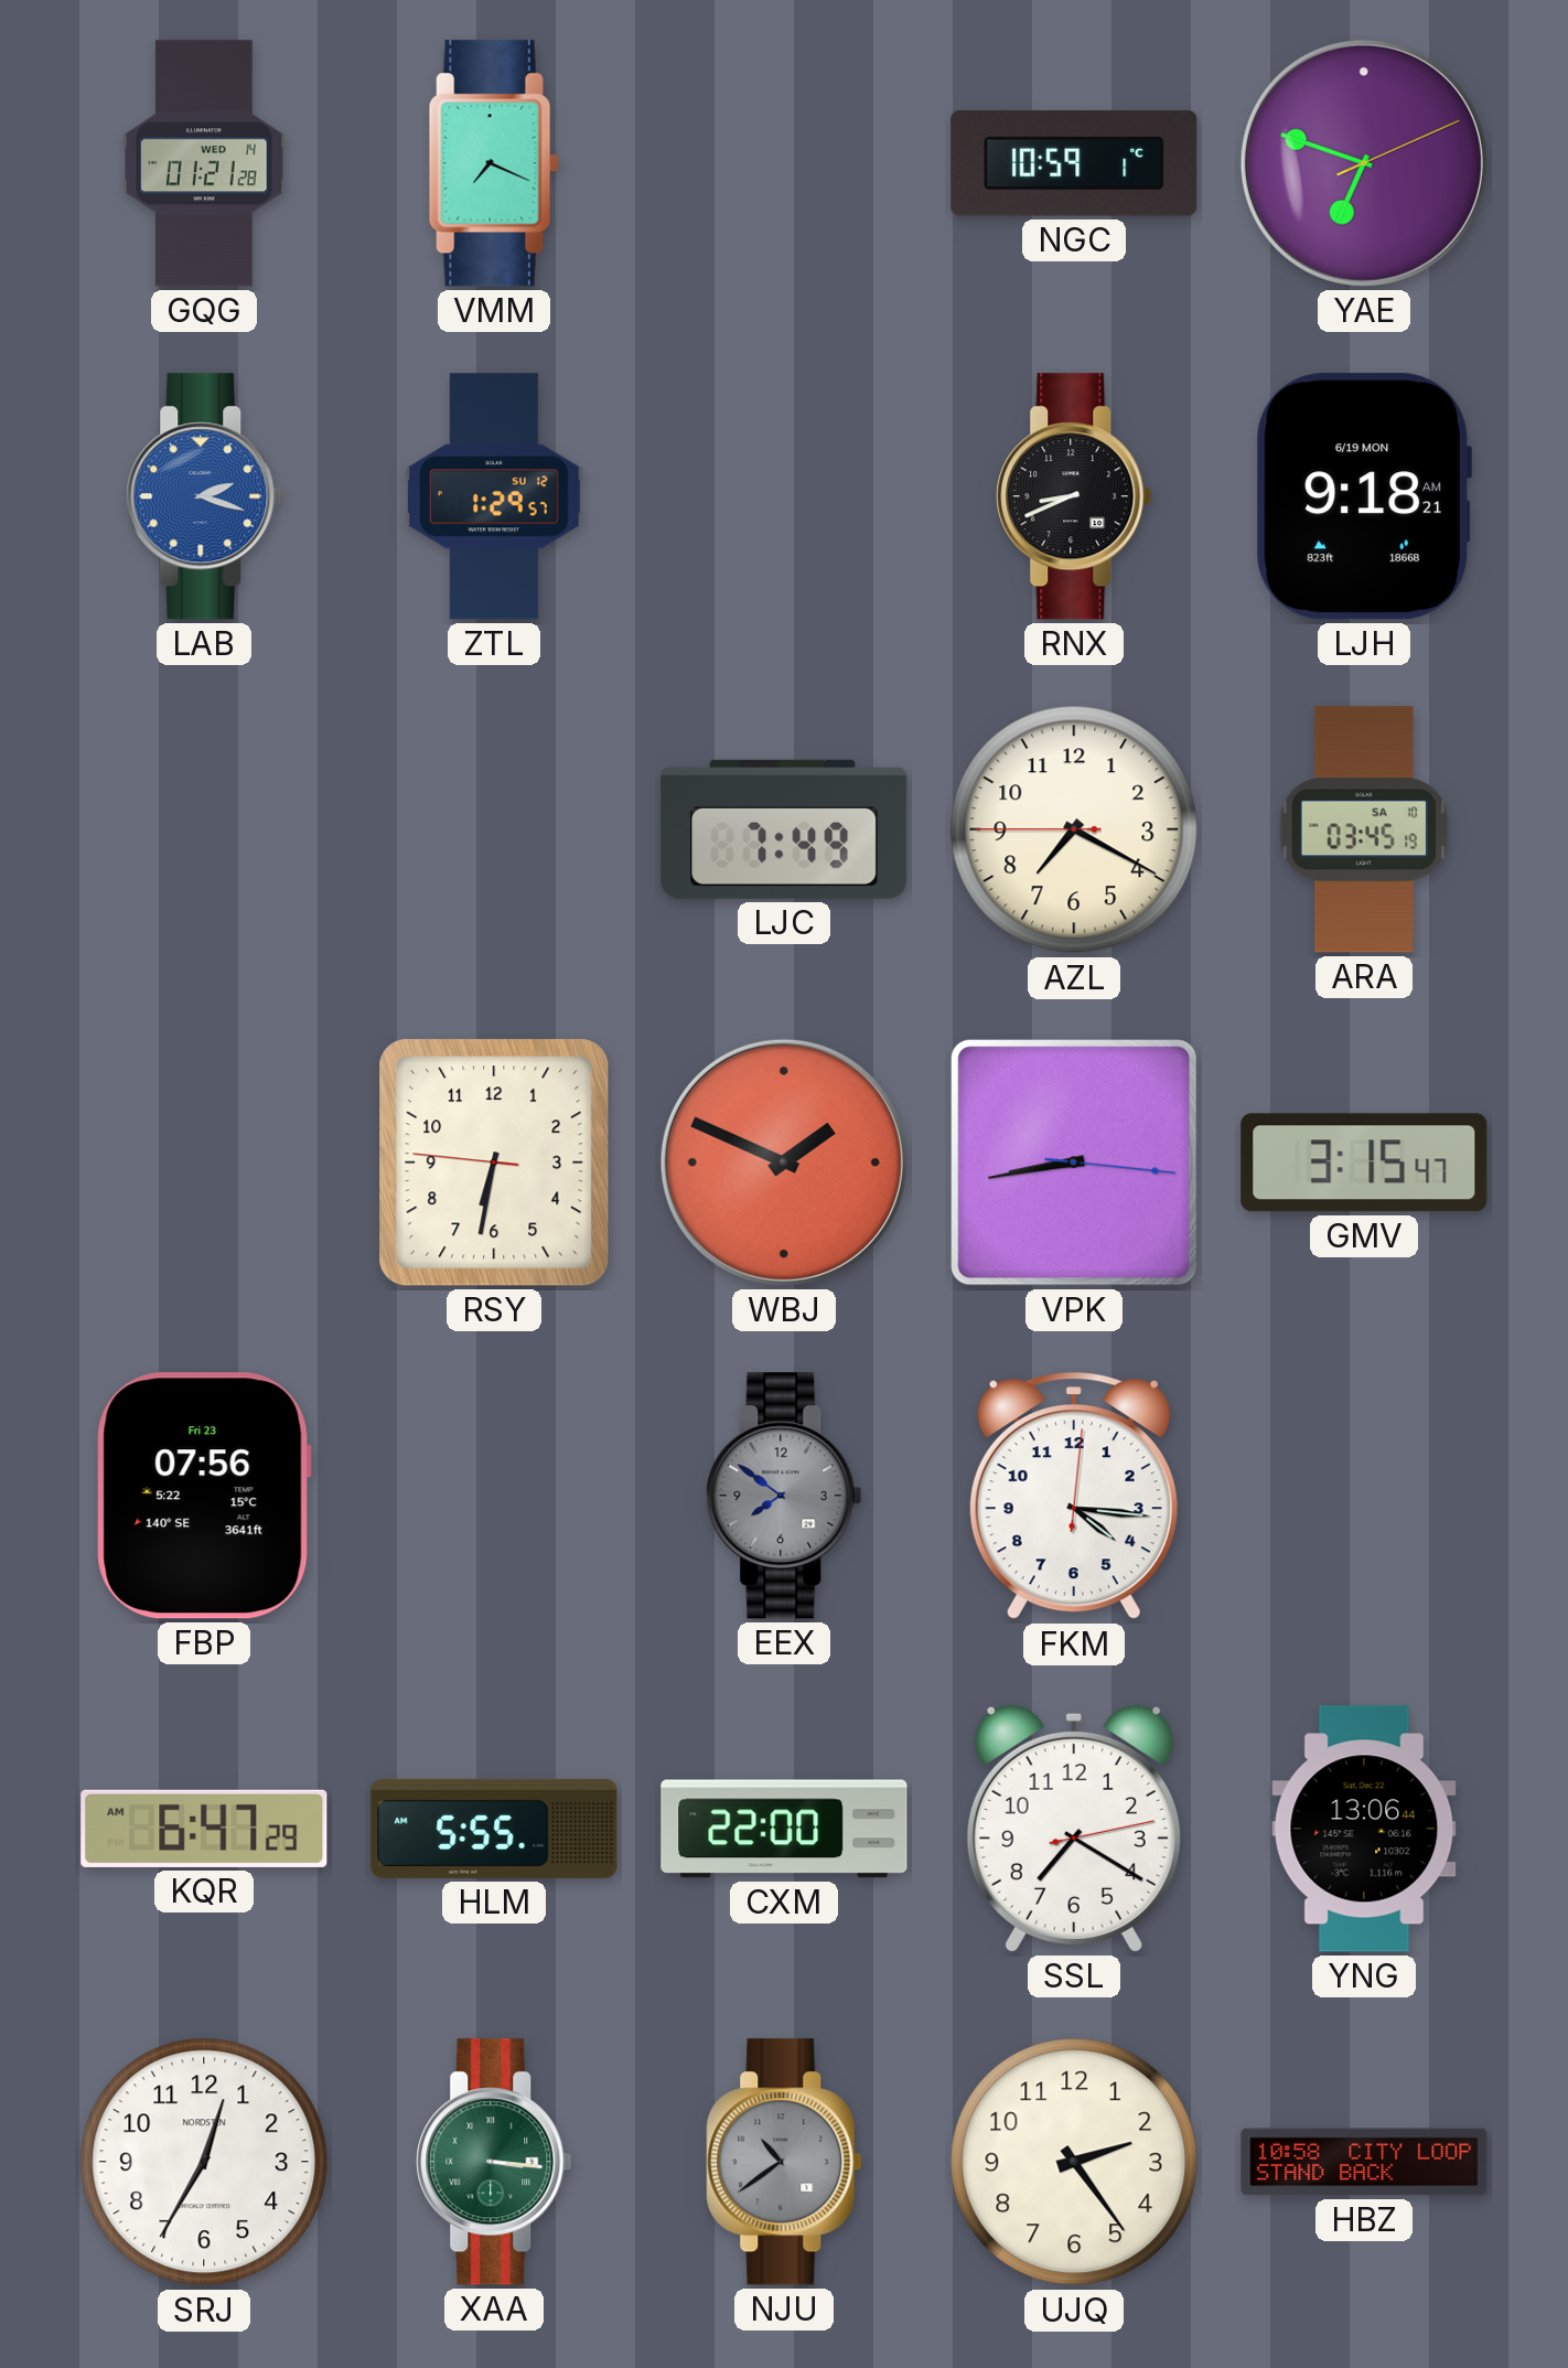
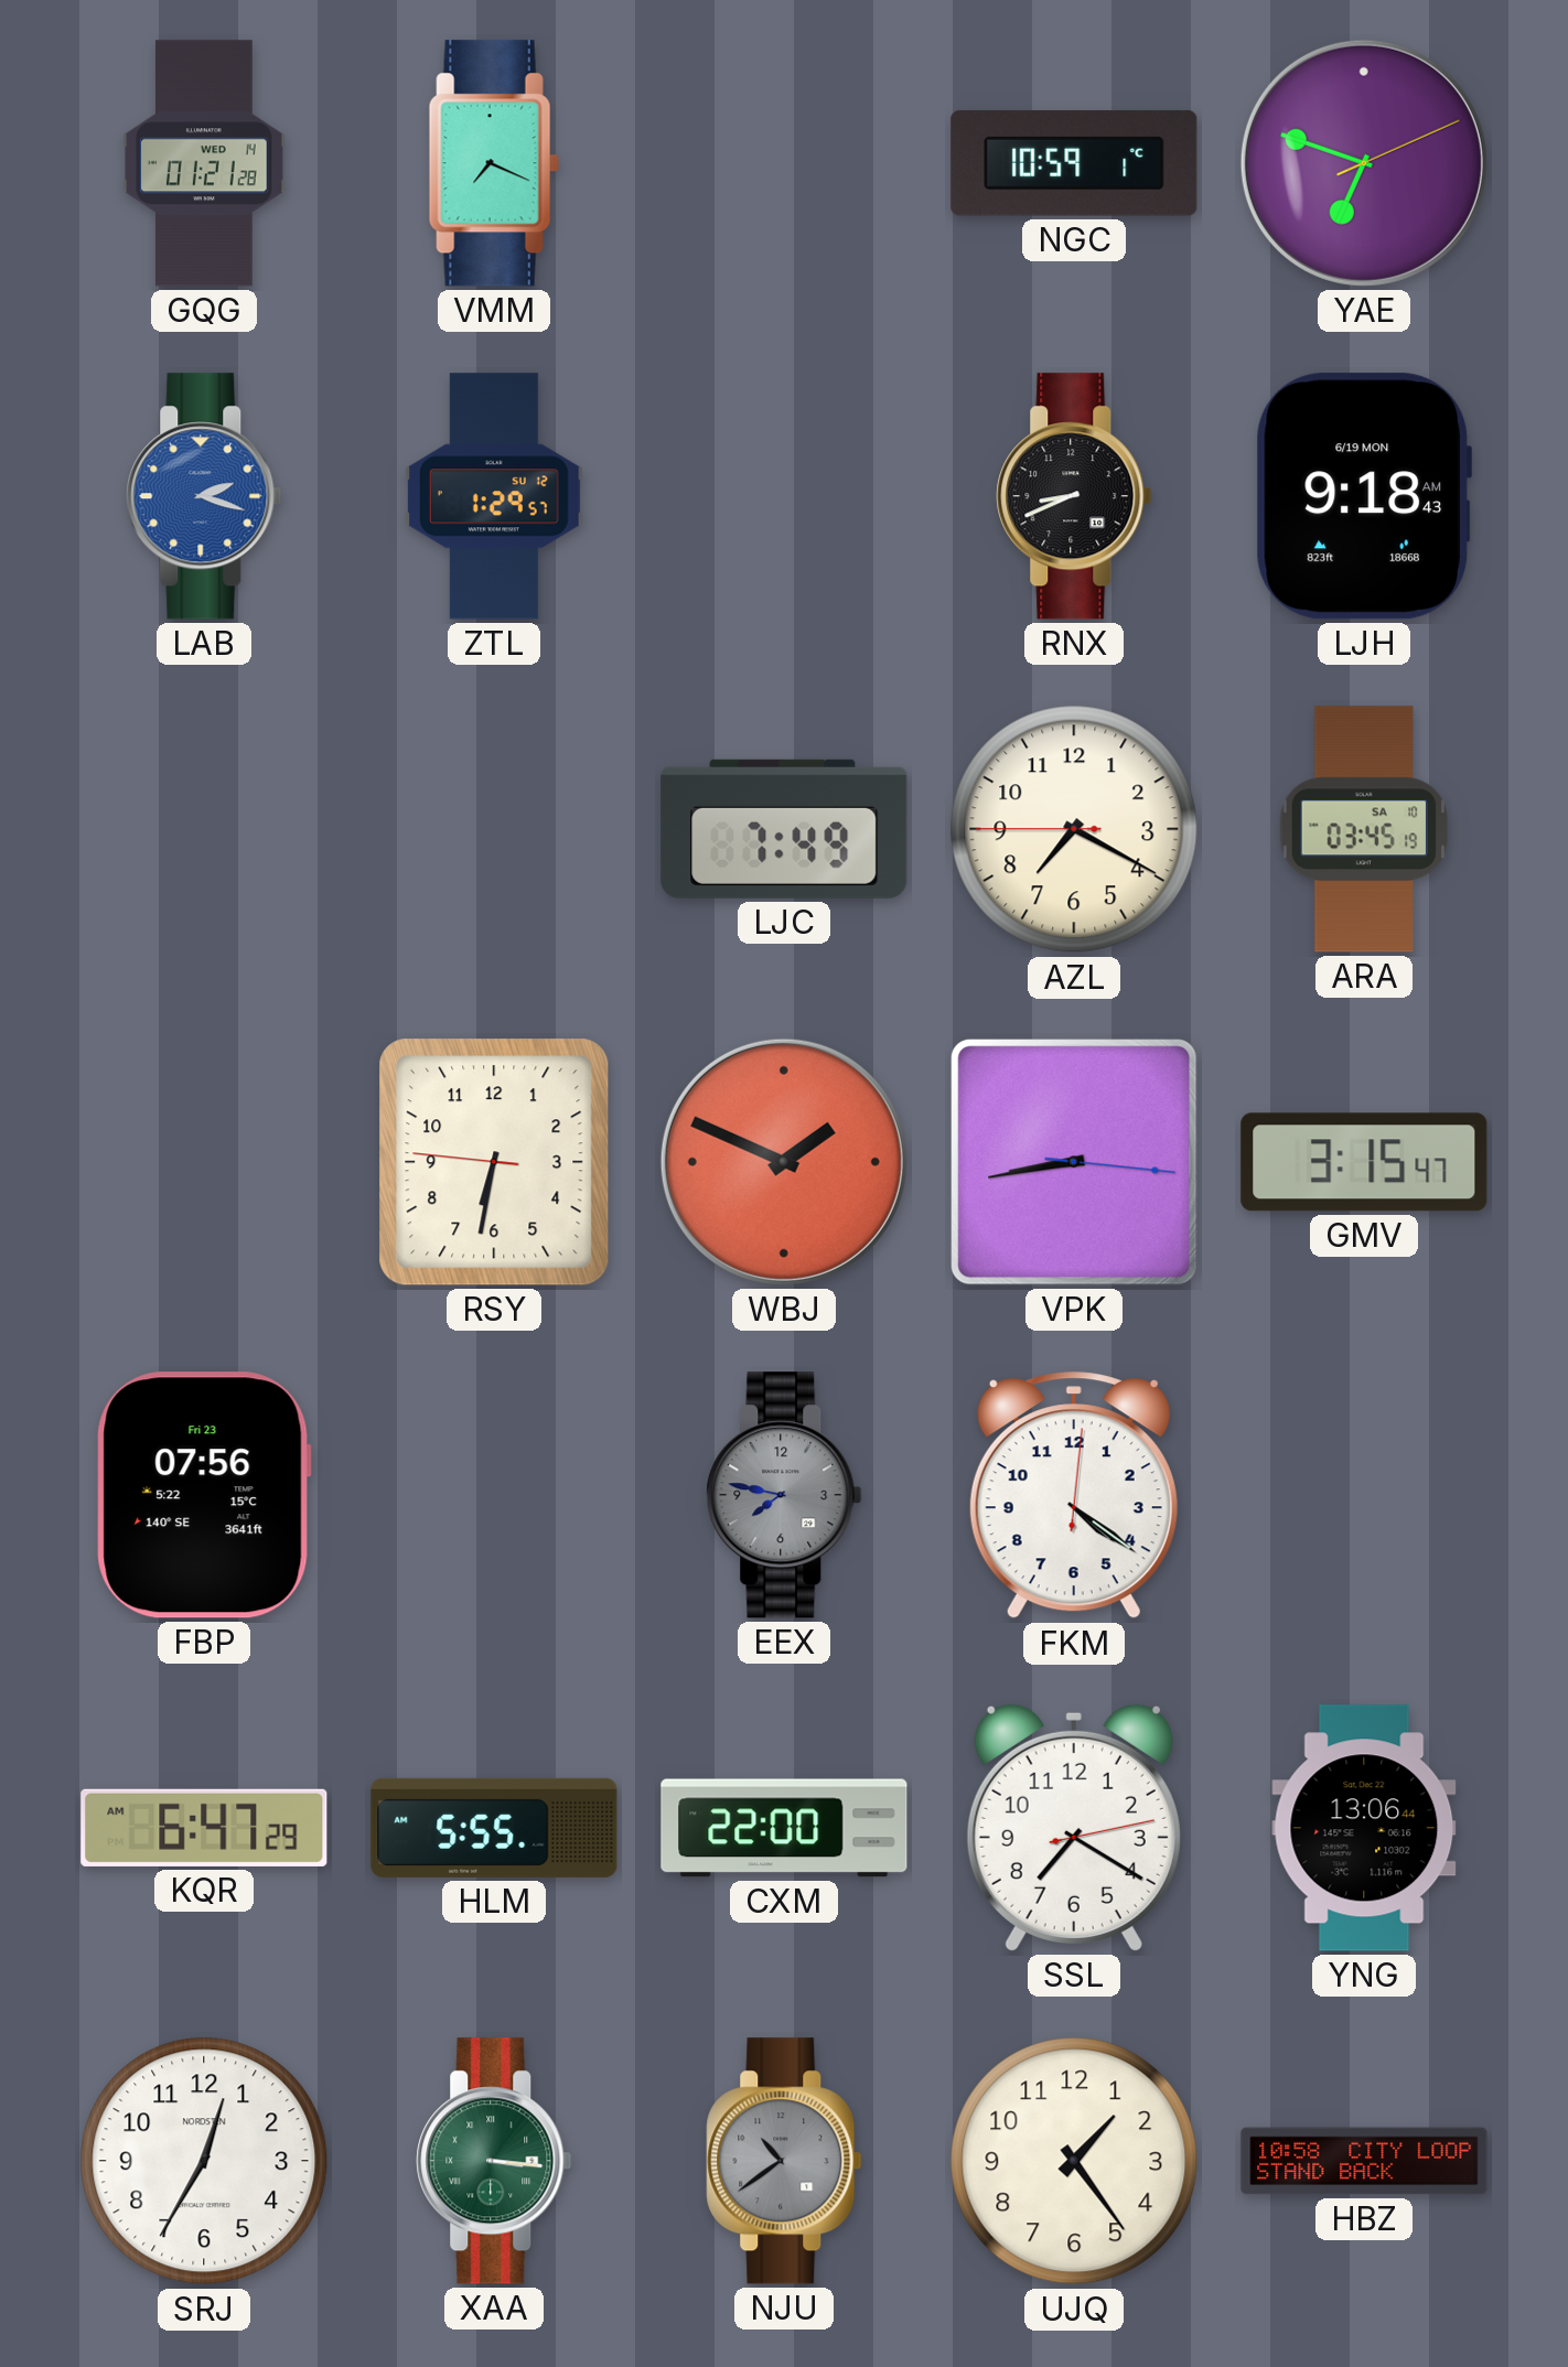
LJH: 9:18:21 AM -> 9:18:43 AM (1363, 496)
EEX: 7:51 -> 7:47 (784, 1495)
FKM: 4:16 -> 4:21 (1074, 1496)
UJQ: 2:24 -> 1:24 (1074, 2161)
